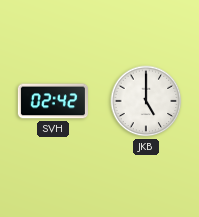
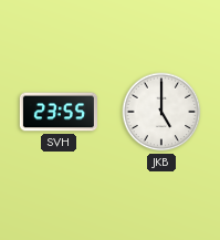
SVH: 02:42 -> 23:55 (59, 112)
